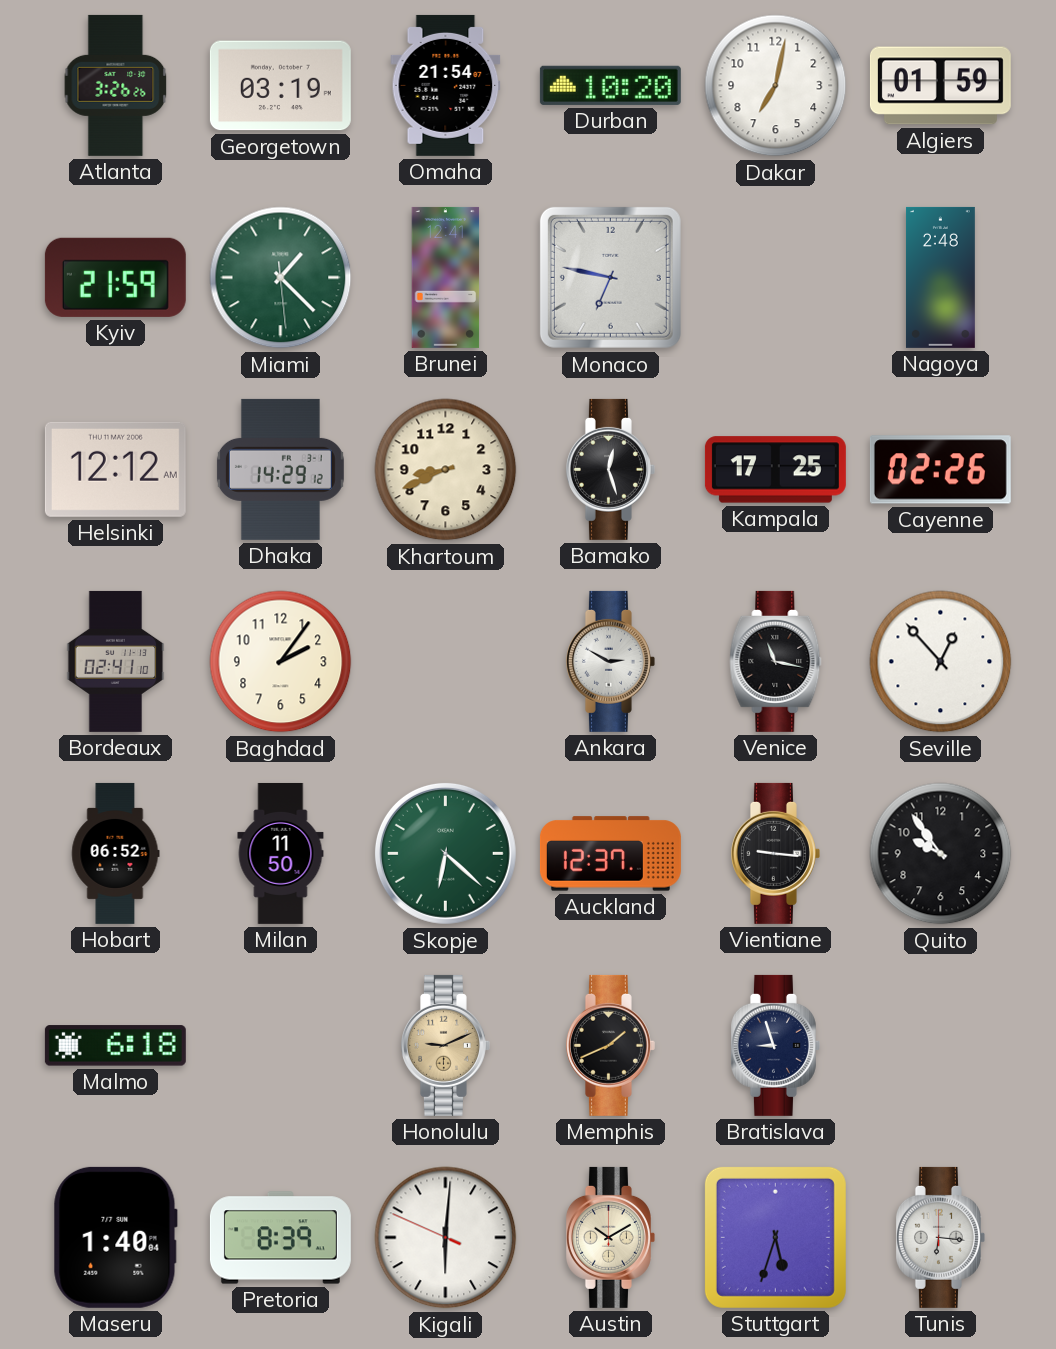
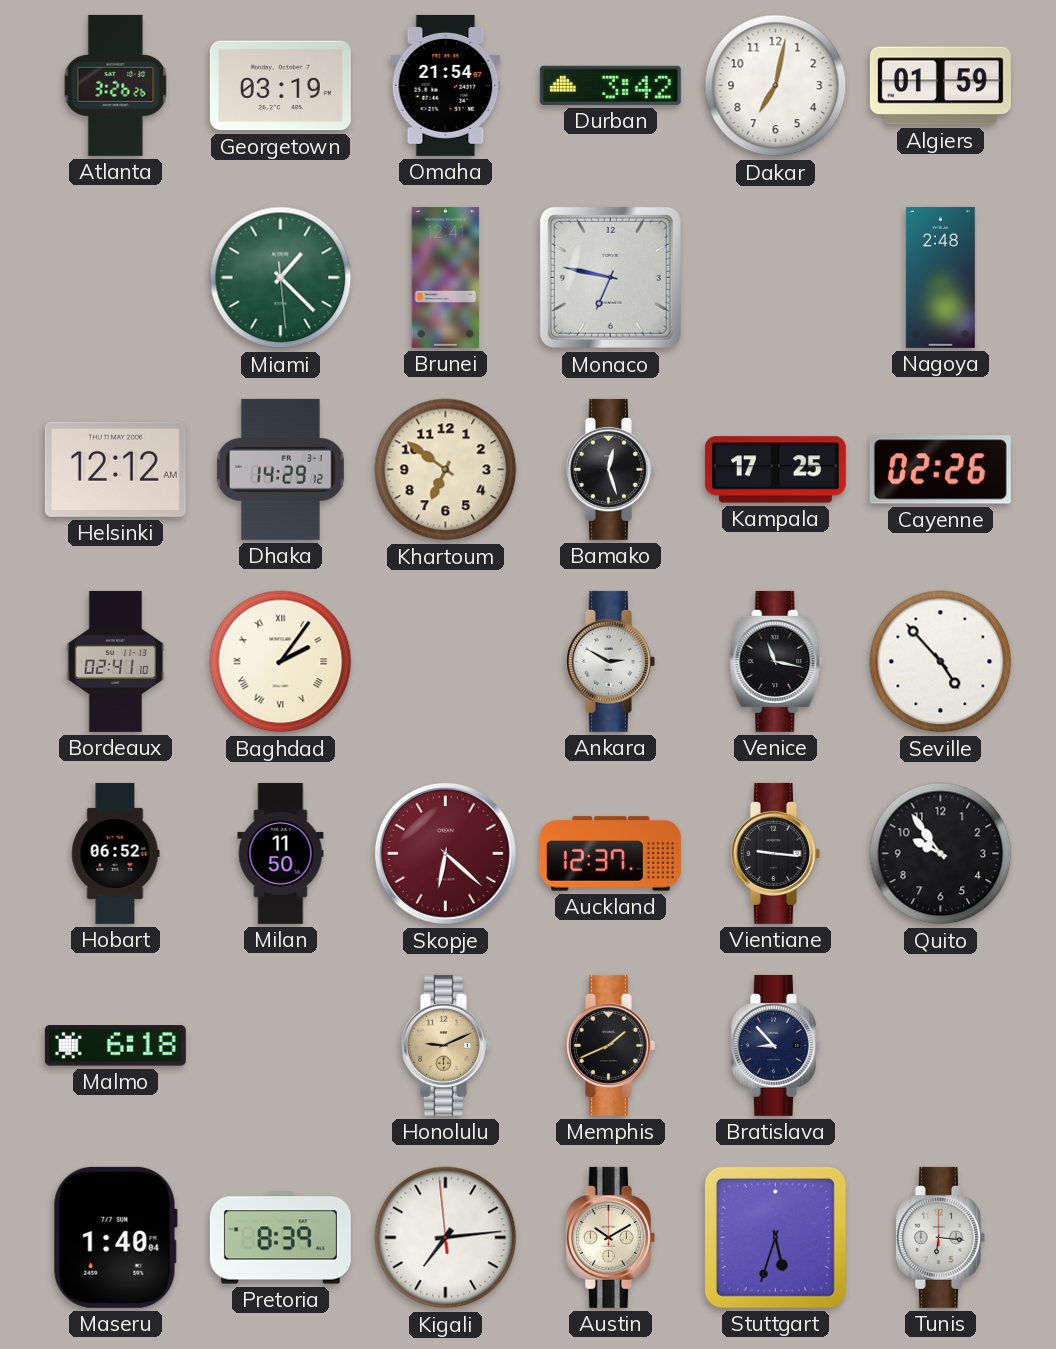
Durban: 10:20 -> 3:42 (610, 85)
Kyiv: 21:59 -> none (115, 277)
Khartoum: 8:41 -> 6:51 (446, 470)
Baghdad numerals: Arabic -> Roman (281, 662)
Seville: 12:53 -> 4:53 (941, 662)
Skopje dial: green -> burgundy (445, 853)
Bratislava: 8:57 -> 8:53 (775, 1045)
Kigali: 6:00 -> 7:13 (446, 1238)
